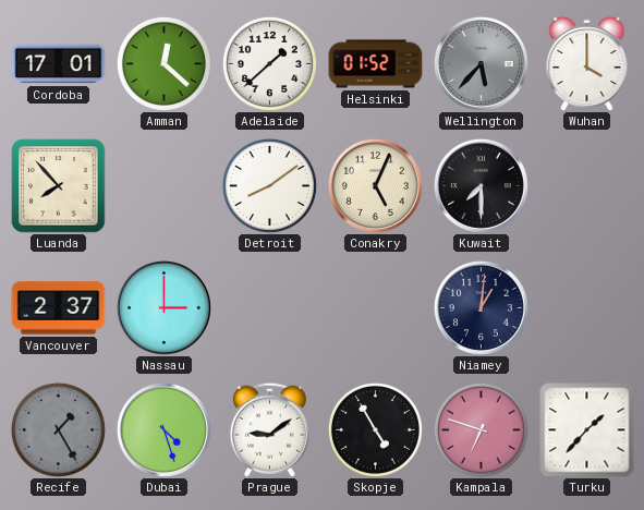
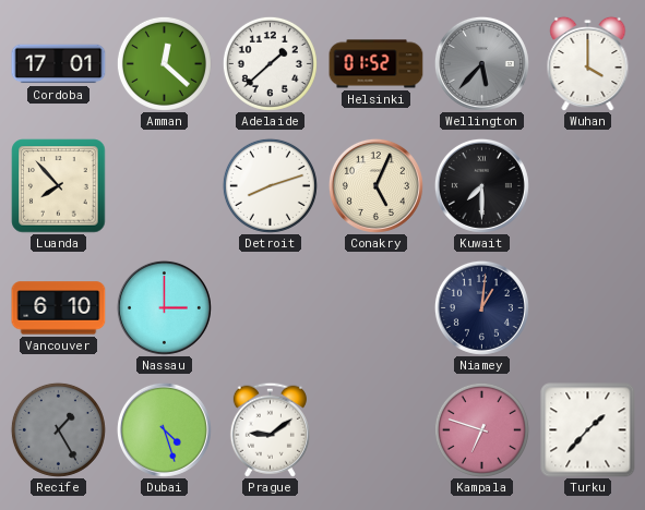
Detroit: 8:09 -> 8:12 (270, 185)
Vancouver: 2:37 -> 6:10 (59, 308)
Skopje: 4:55 -> none (375, 429)
